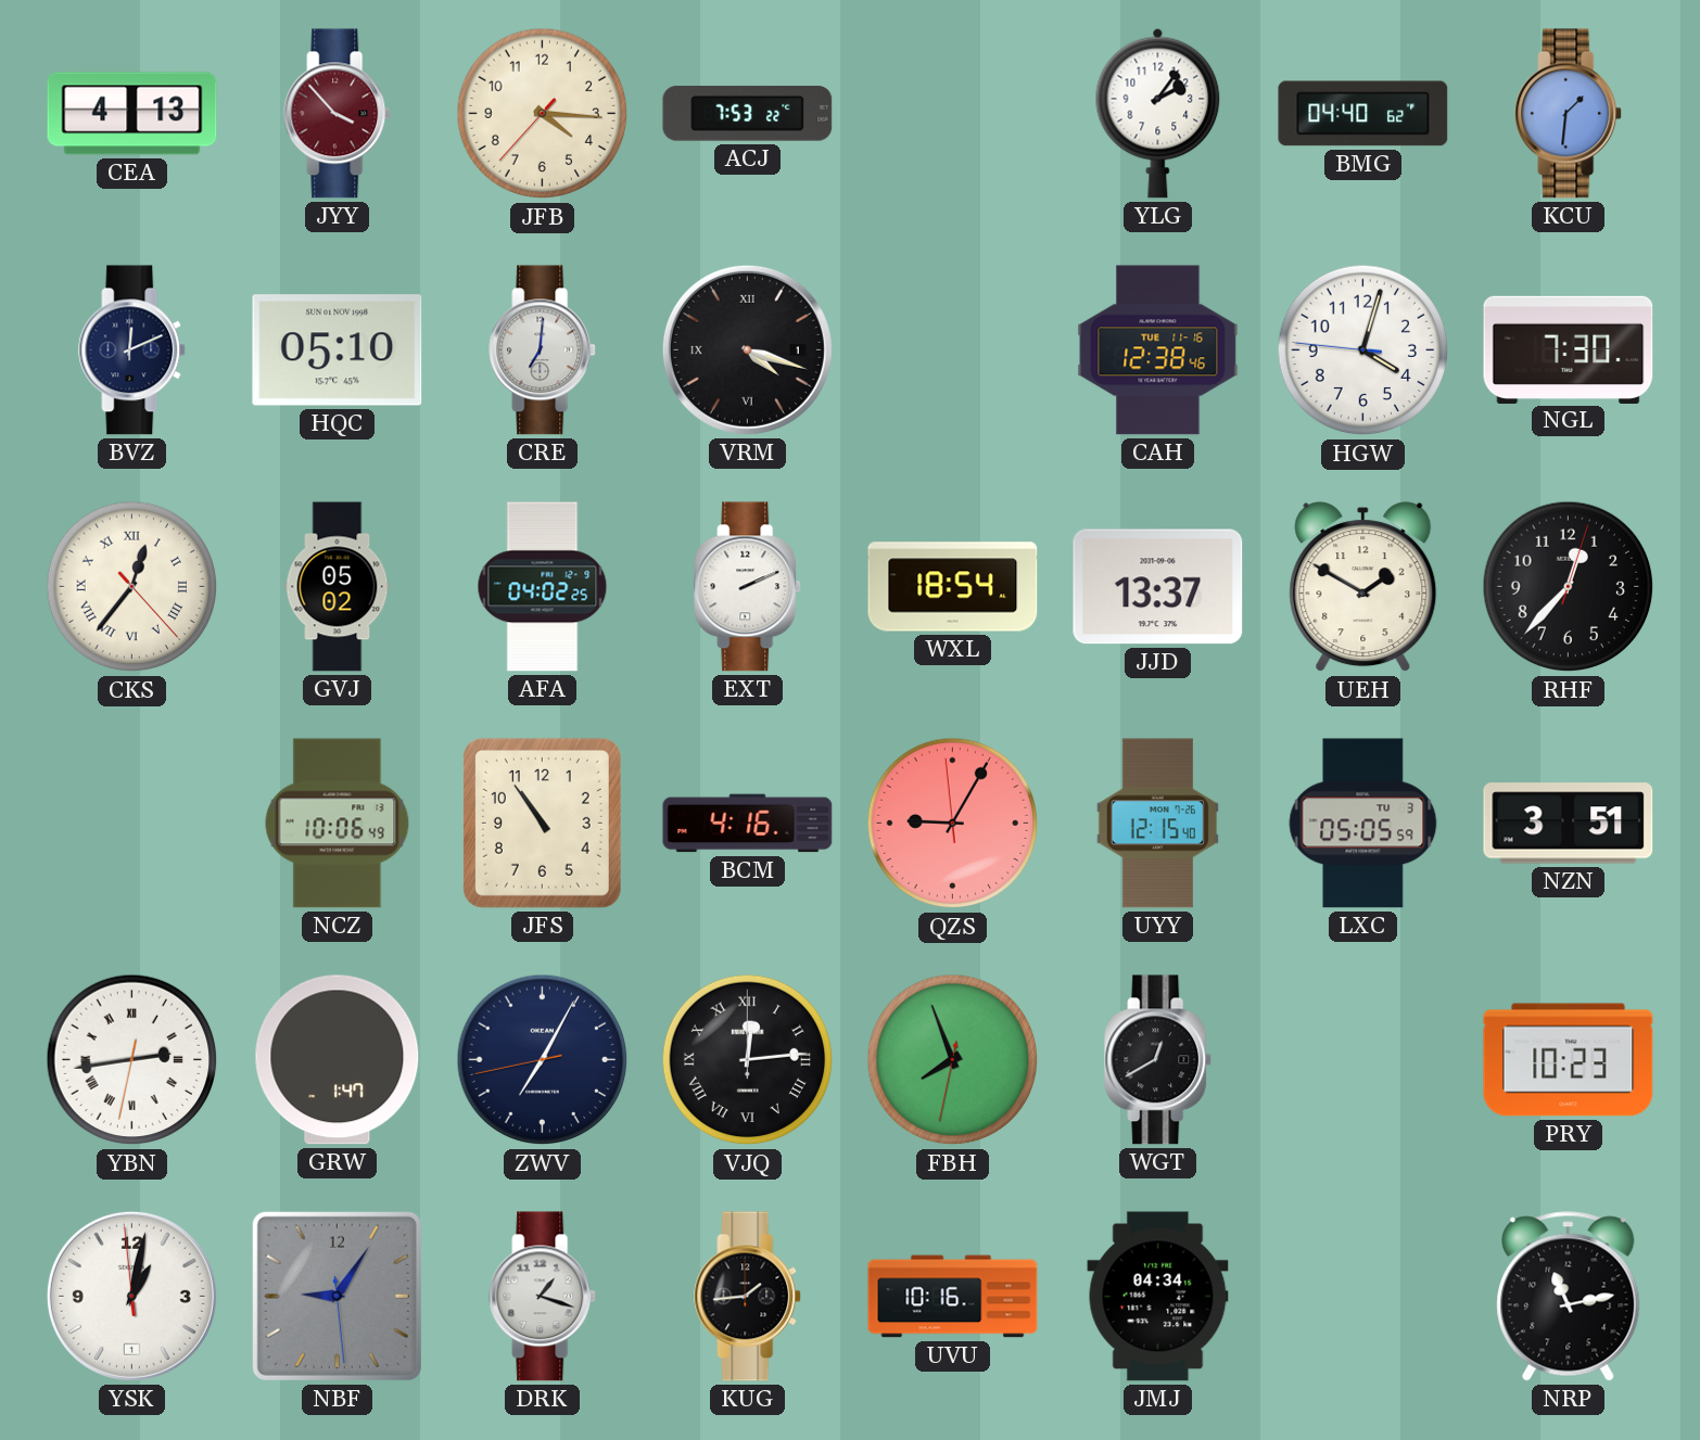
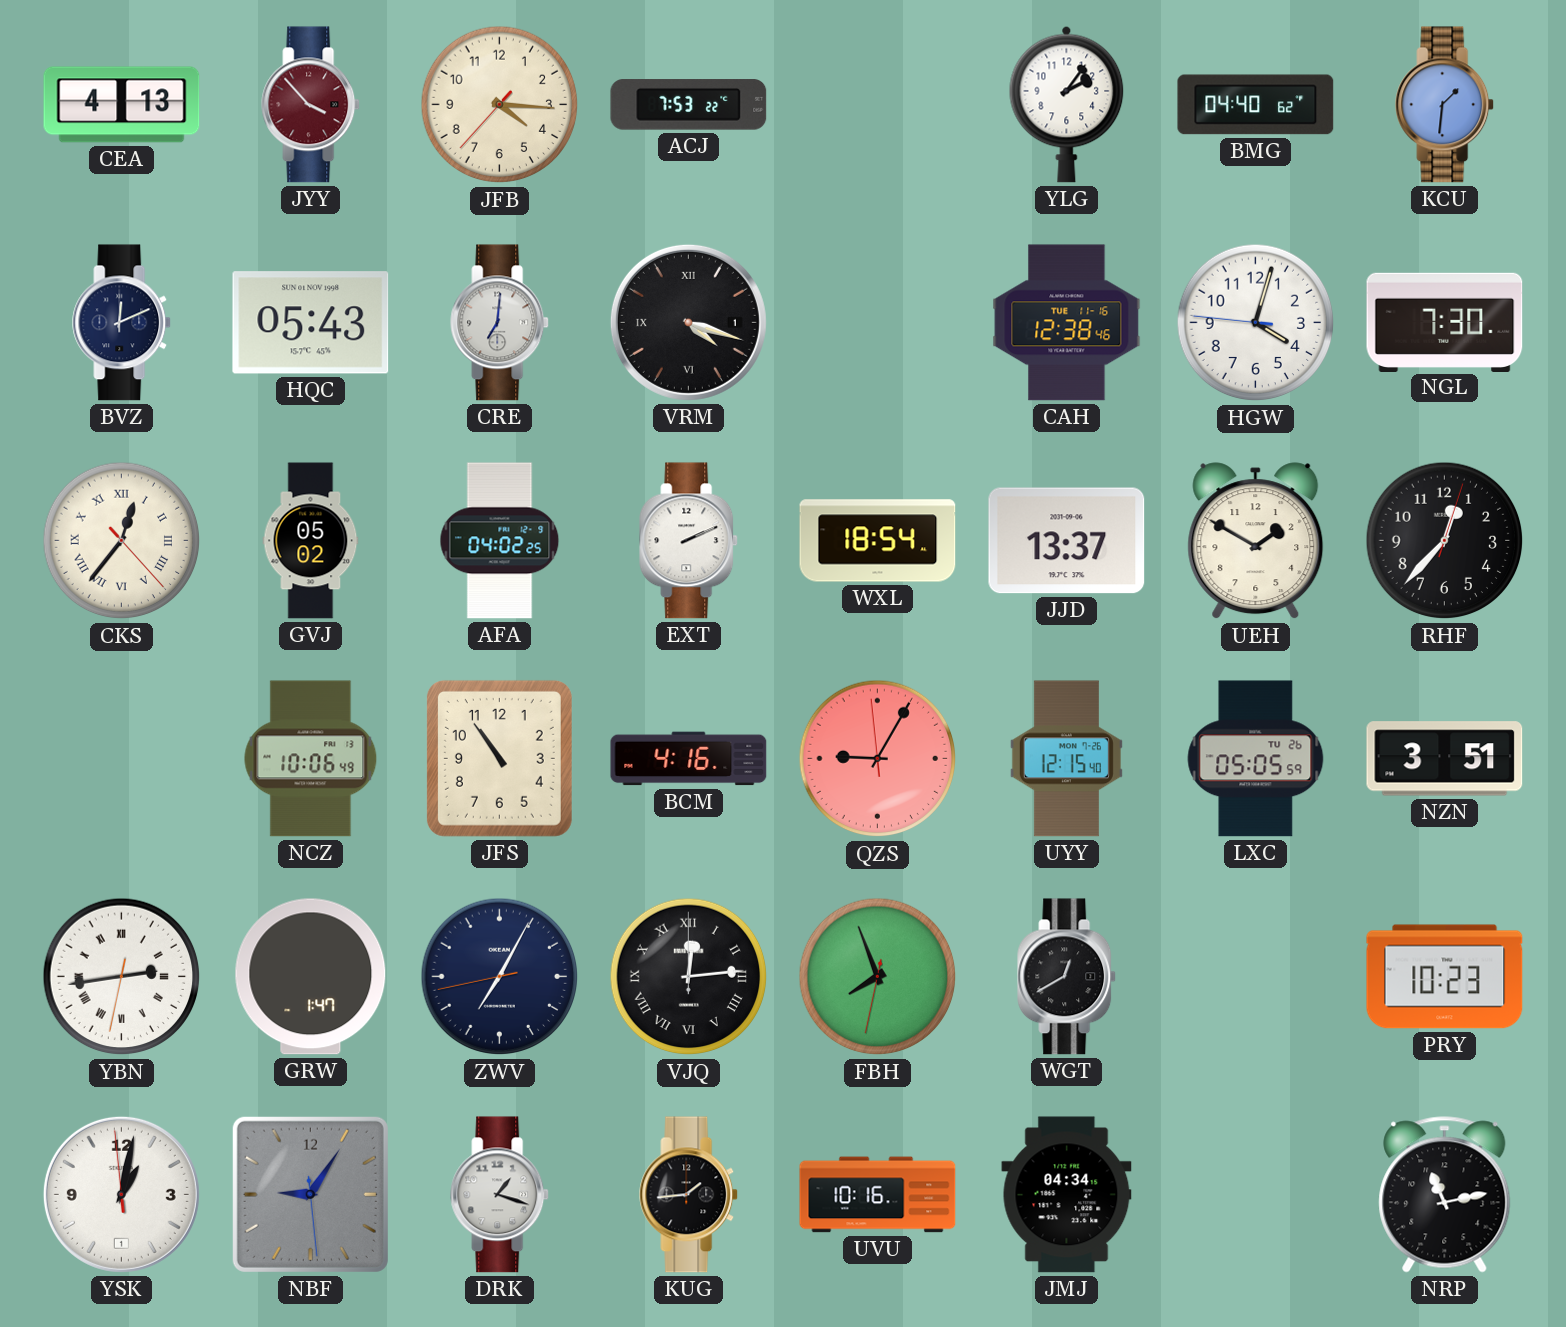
HQC: 05:10 -> 05:43 (311, 323)
LXC date: TU 3 -> TU 26 (1256, 759)
